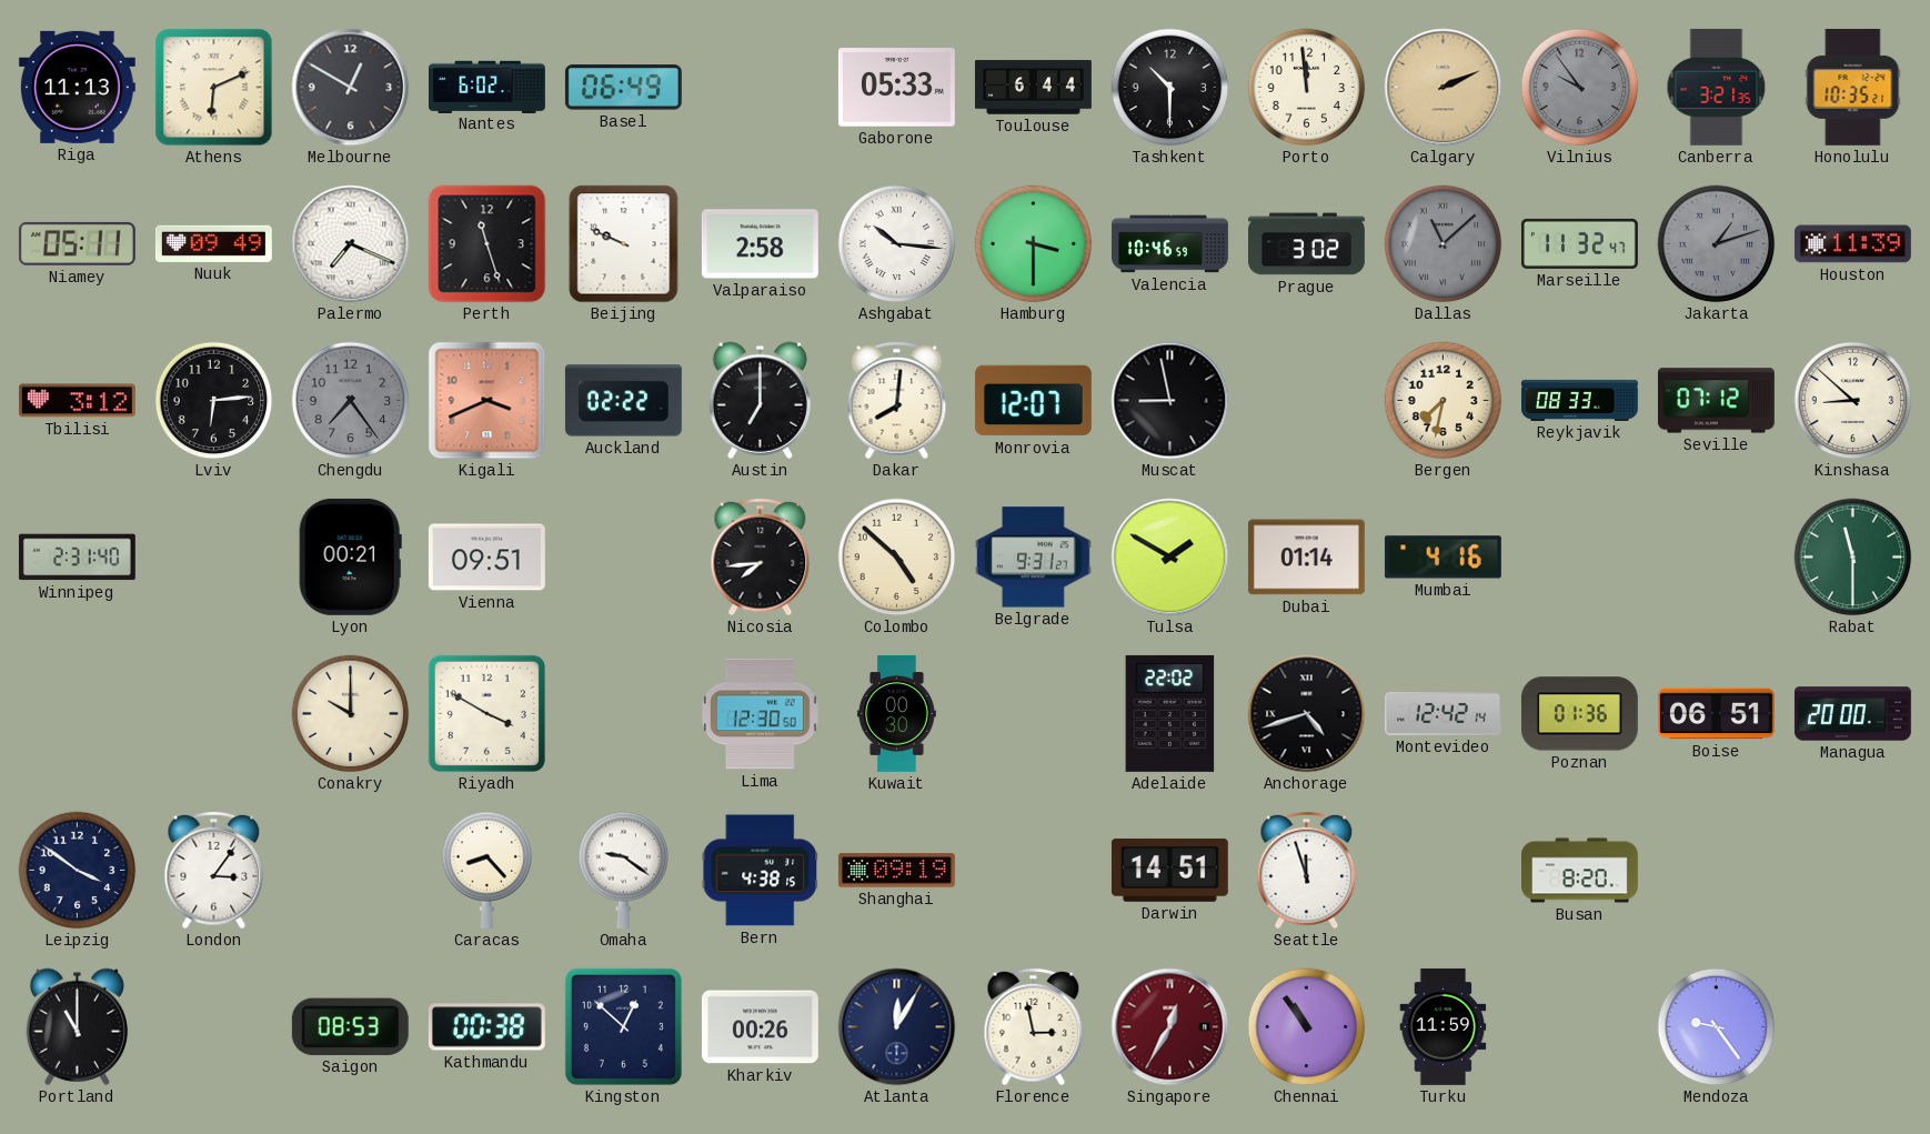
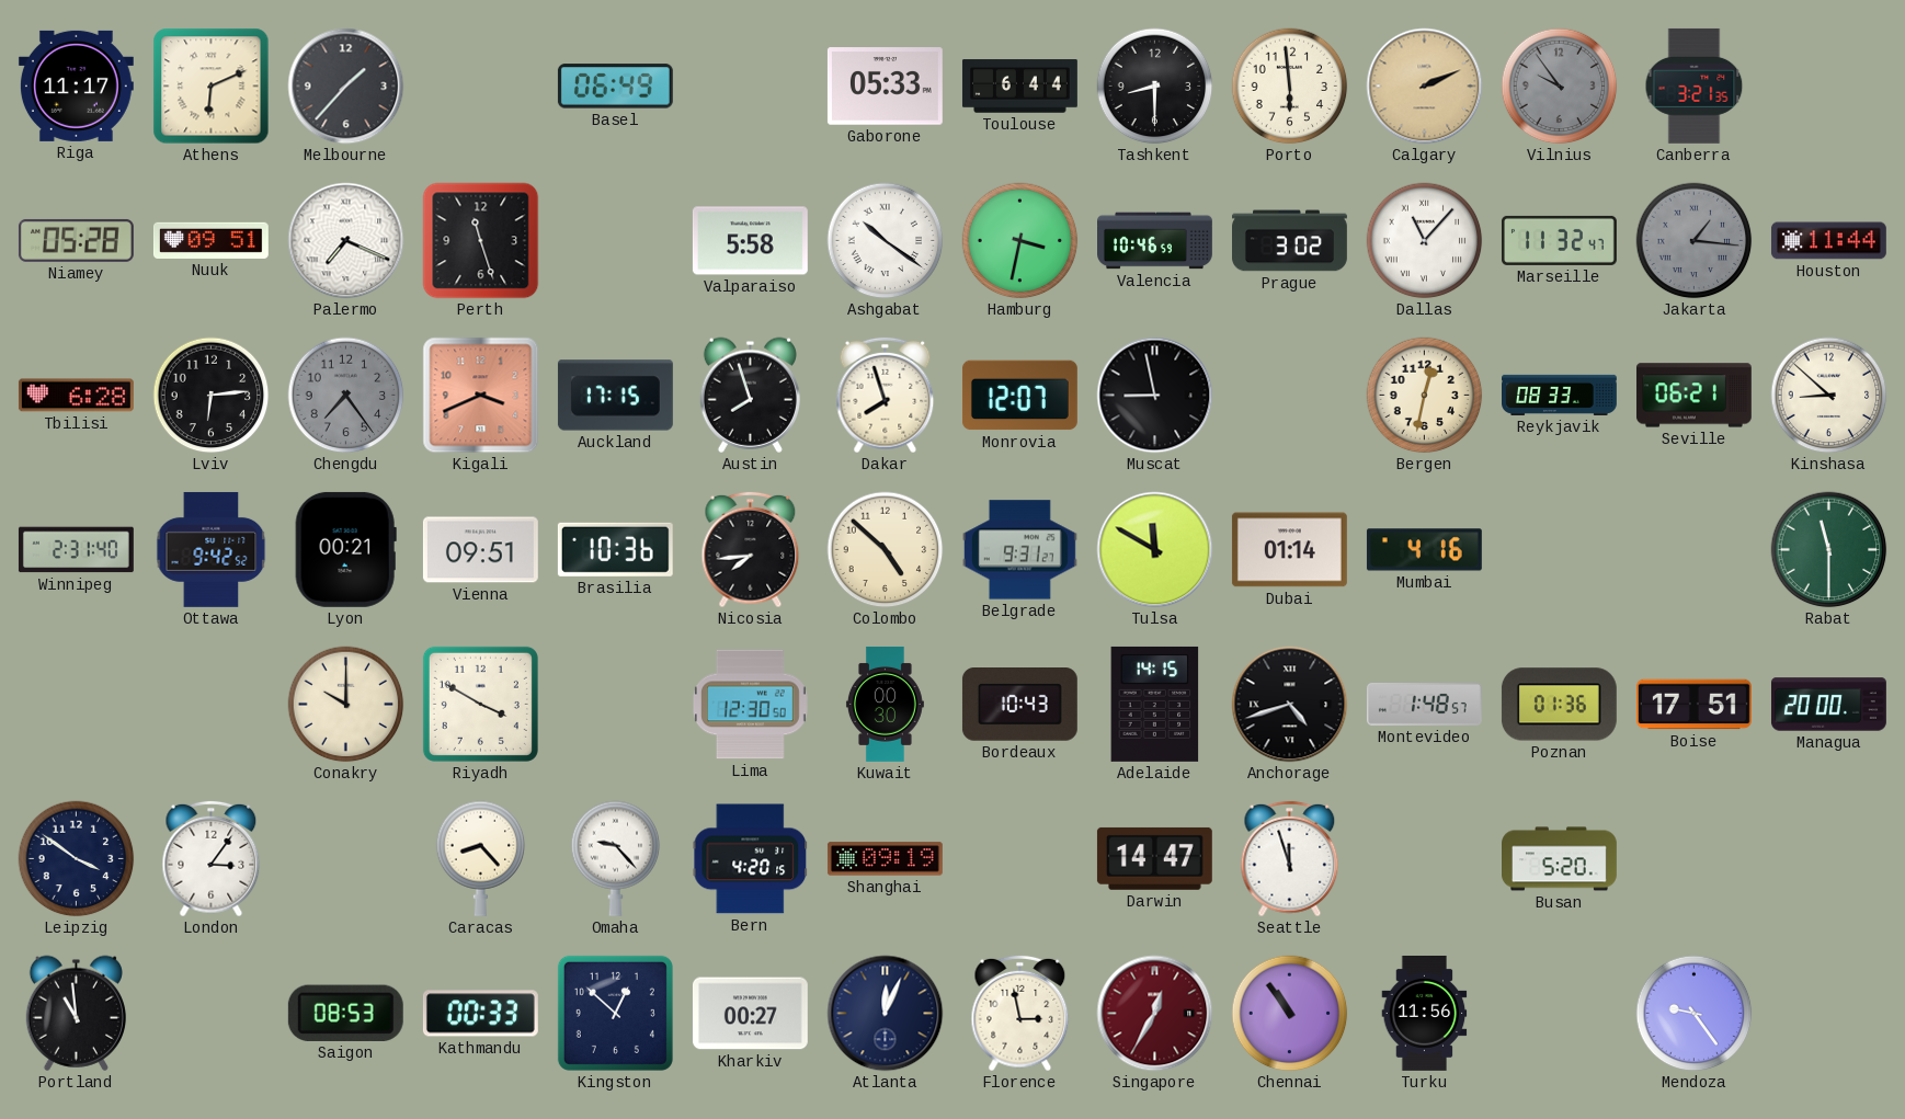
Riga: 11:13 -> 11:17 (76, 85)
Melbourne: 12:50 -> 1:37 (346, 87)
Nantes: 6:02 -> none (486, 87)
Tashkent: 10:30 -> 8:30 (1155, 87)
Porto: 11:59 -> 5:59 (1290, 87)
Honolulu: 10:35 -> none (1853, 87)
Niamey: 05:11 -> 05:28 (76, 240)
Nuuk: 09:49 -> 09:51 (210, 240)
Beijing: 9:49 -> none (624, 244)
Valparaiso: 2:58 -> 5:58 (750, 241)
Ashgabat: 10:16 -> 10:21 (886, 241)
Hamburg: 3:30 -> 3:32 (1020, 241)
Dallas: 11:08 -> 11:07 (1425, 241)
Dallas dial: grey -> white (1425, 241)
Jakarta: 1:12 -> 1:16 (1695, 241)
Houston: 11:39 -> 11:44 (1828, 241)
Tbilisi: 3:12 -> 6:28 (76, 396)
Auckland: 02:22 -> 17:15 (615, 396)
Austin: 7:00 -> 7:57 (750, 395)
Dakar: 8:01 -> 7:57 (886, 396)
Bergen: 7:32 -> 12:32 (1425, 396)
Seville: 07:12 -> 06:21 (1693, 396)
Ottawa: none -> 9:42 (212, 549)
Brasilia: none -> 10:36 (615, 549)
Tulsa: 1:50 -> 11:50 (1155, 550)
Bordeaux: none -> 10:43 (1019, 705)
Adelaide: 22:02 -> 14:15 (1155, 704)
Montevideo: 12:42 -> 1:48 (1424, 705)
Boise: 06:51 -> 17:51 (1693, 705)
Omaha: 9:21 -> 9:23 (616, 858)
Bern: 4:38 -> 4:20 (751, 859)
Darwin: 14:51 -> 14:47 (1154, 858)
Busan: 8:20 -> 5:20 (1560, 859)
Portland: 11:00 -> 10:59 (76, 1013)
Kathmandu: 00:38 -> 00:33 (480, 1014)
Kharkiv: 00:26 -> 00:27 (750, 1014)
Atlanta: 12:05 -> 12:04 (886, 1014)
Turku: 11:59 -> 11:56 (1425, 1013)
